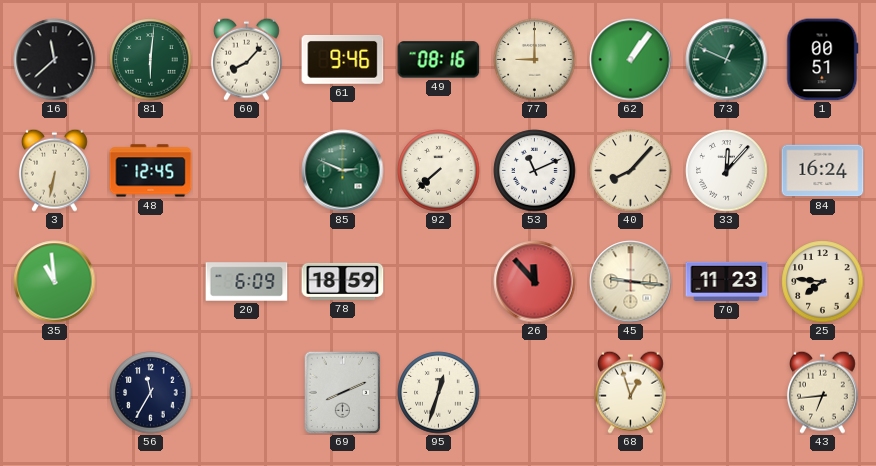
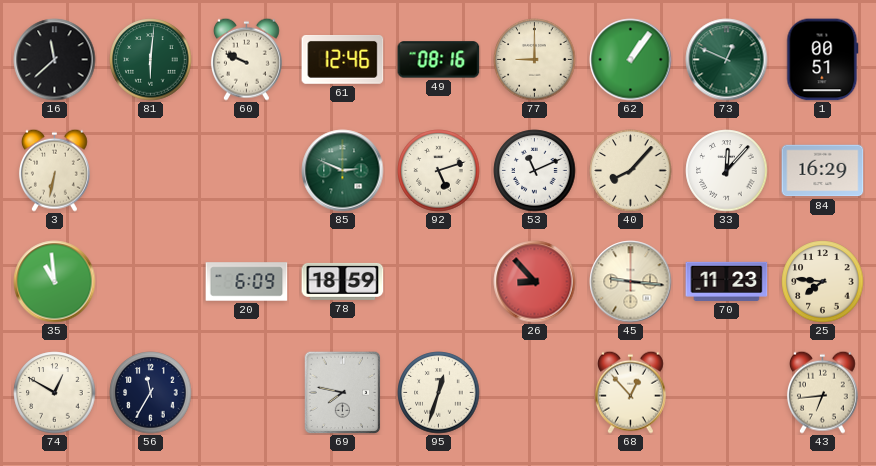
60: 8:07 -> 9:49 (246, 59)
61: 9:46 -> 12:46 (343, 60)
48: 12:45 -> none (151, 171)
92: 7:38 -> 5:12 (439, 171)
84: 16:24 -> 16:29 (823, 171)
26: 11:53 -> 8:53 (535, 282)
74: none -> 12:50 (55, 393)
69: 8:11 -> 7:47 (343, 392)
68: 12:57 -> 12:53 (630, 392)
